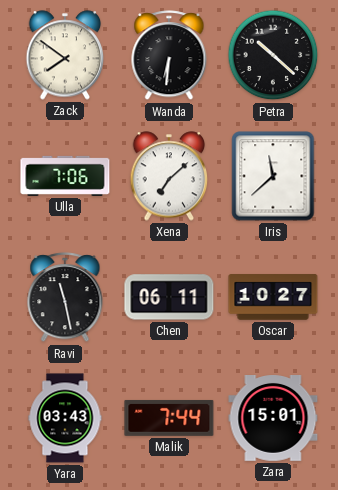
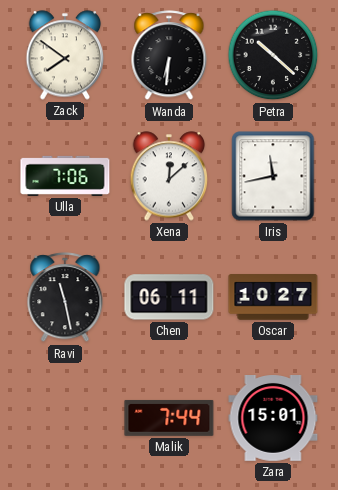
Xena: 7:08 -> 12:08 (169, 176)
Iris: 11:38 -> 11:43 (273, 176)
Yara: 03:43 -> none (65, 418)
